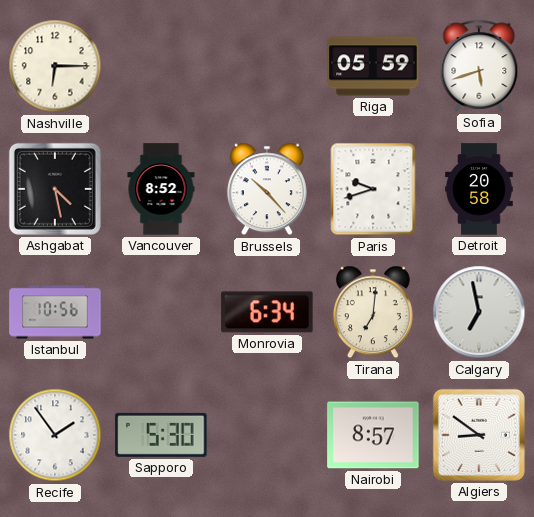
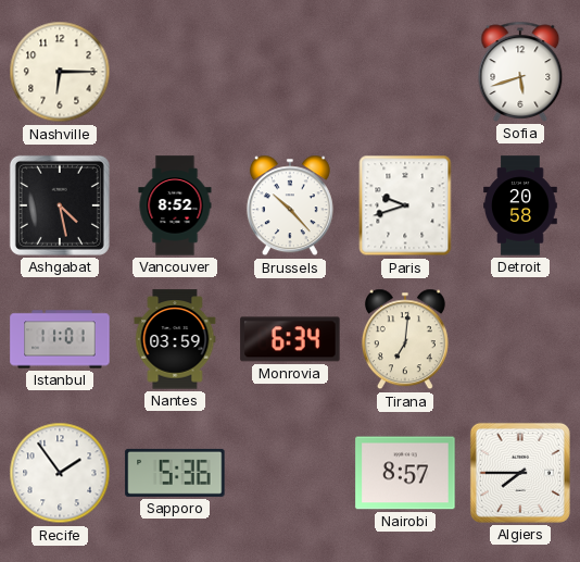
Riga: 05:59 -> none (373, 66)
Istanbul: 10:56 -> 11:01 (60, 339)
Nantes: none -> 03:59 (175, 339)
Calgary: 6:58 -> none (479, 312)
Sapporo: 5:30 -> 5:36 (175, 473)
Algiers: 8:51 -> 7:45 (520, 473)
